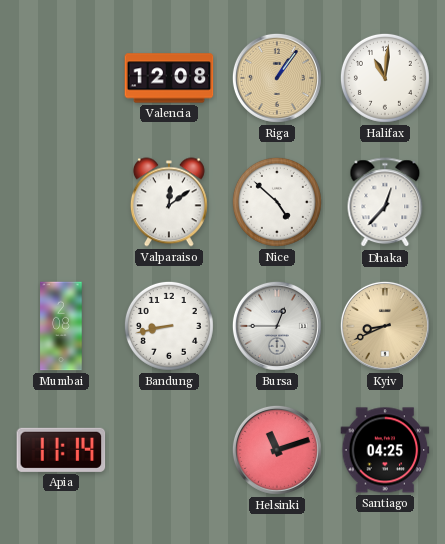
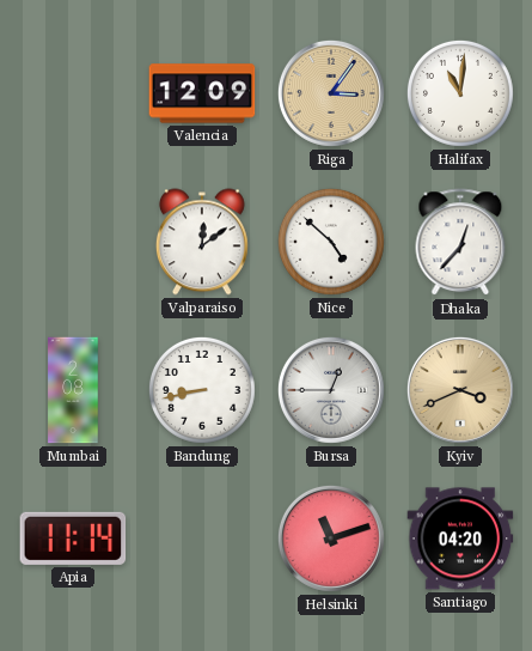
Valencia: 12:08 -> 12:09 (202, 93)
Riga: 1:06 -> 3:06 (331, 93)
Kyiv: 8:41 -> 3:41 (460, 390)
Santiago: 04:25 -> 04:20 (460, 539)
